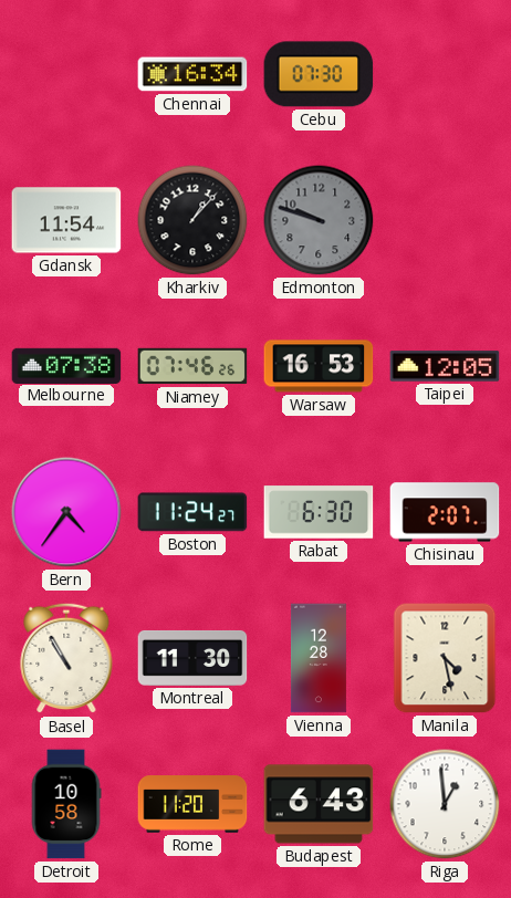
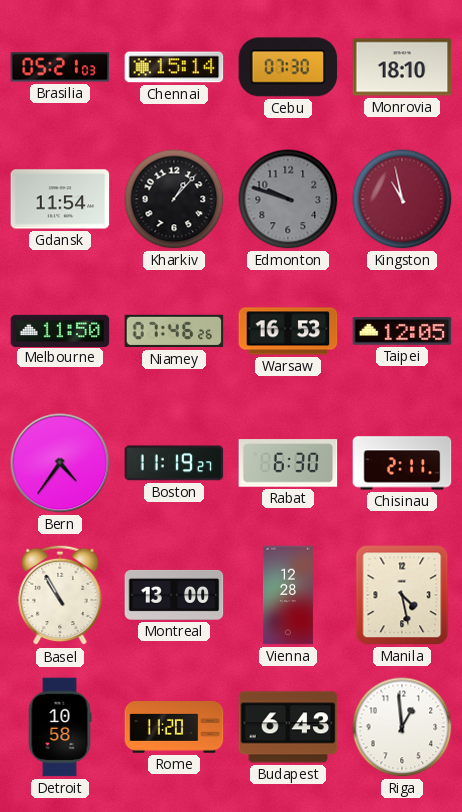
Brasilia: none -> 05:21 (60, 67)
Chennai: 16:34 -> 15:14 (174, 67)
Monrovia: none -> 18:10 (402, 67)
Kingston: none -> 10:58 (402, 199)
Melbourne: 07:38 -> 11:50 (60, 330)
Boston: 11:24 -> 11:19 (174, 463)
Chisinau: 2:07 -> 2:11 (402, 463)
Montreal: 11:30 -> 13:00 (174, 595)
